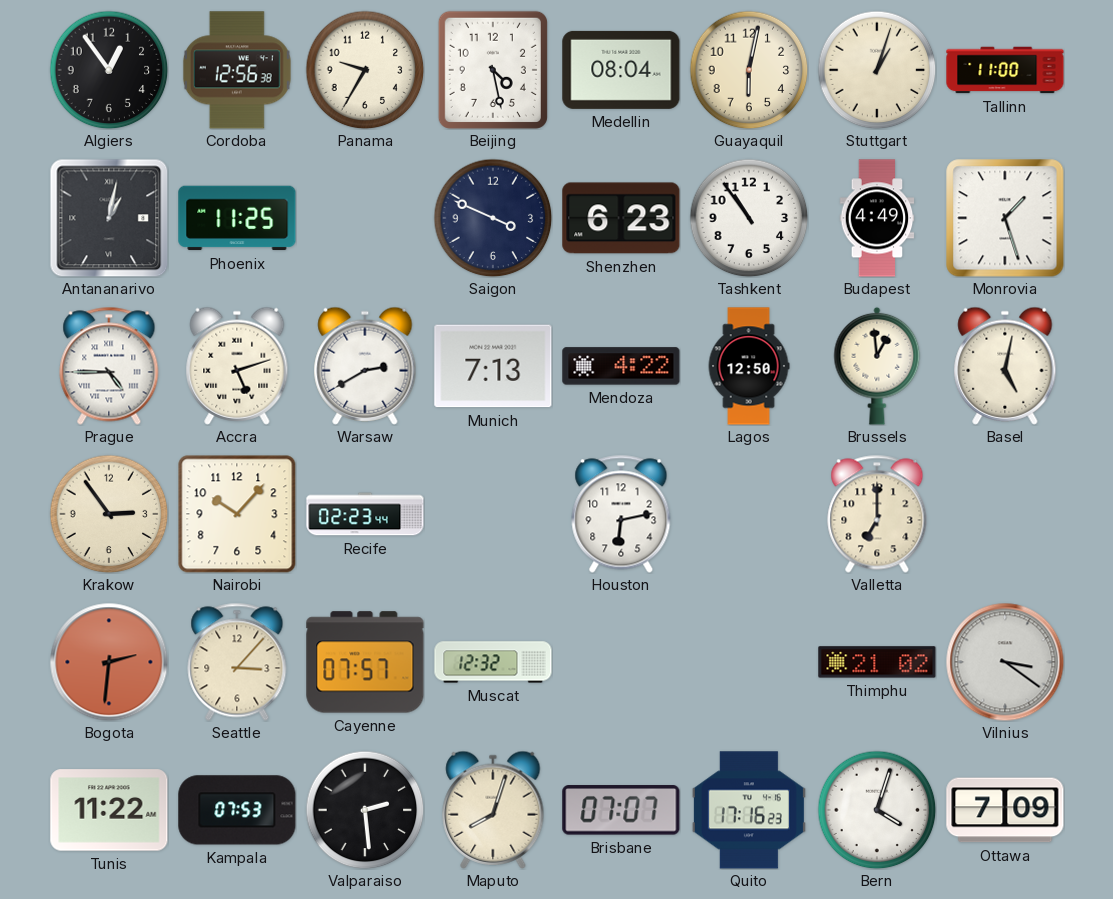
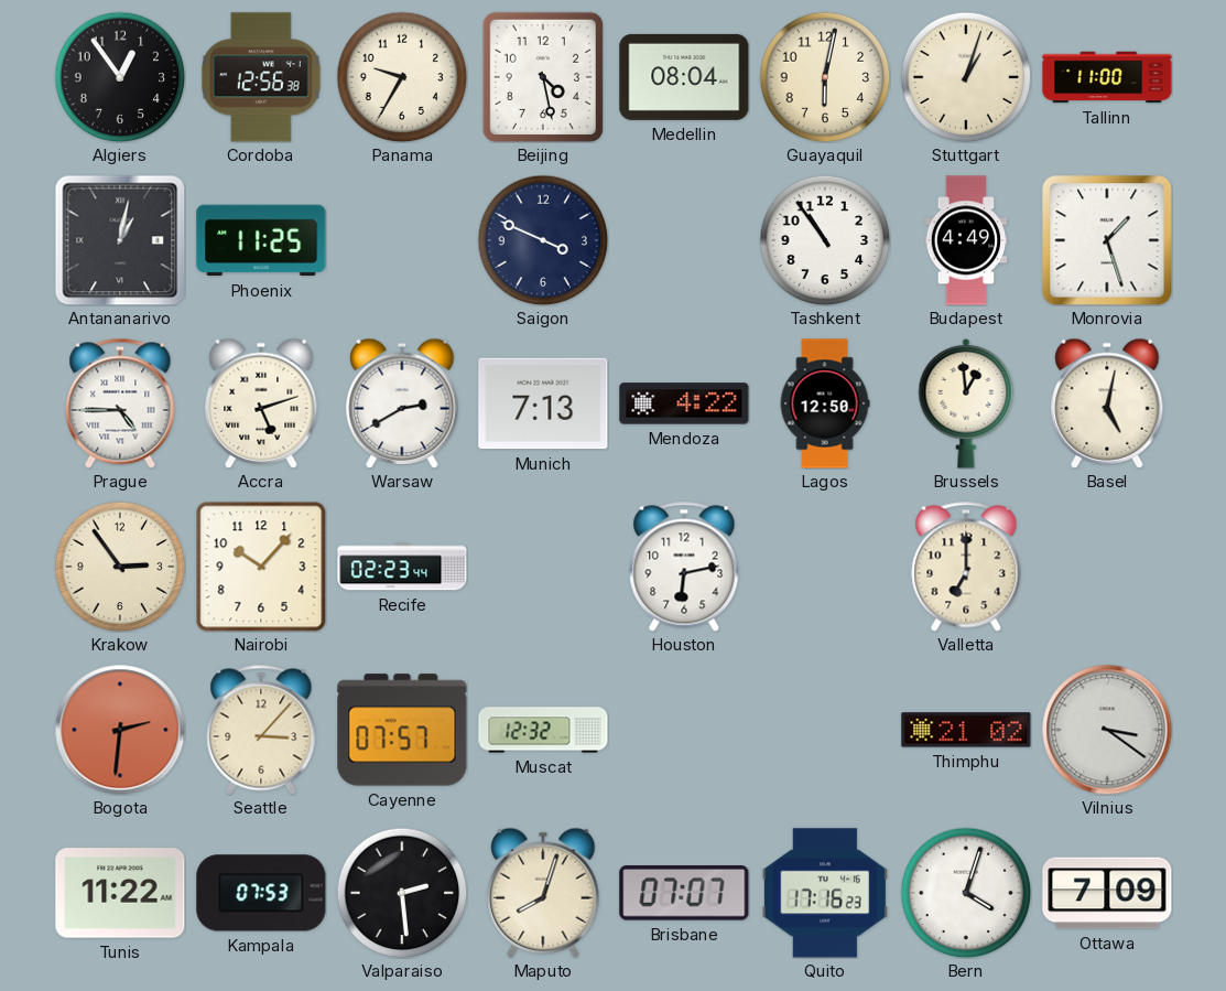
Shenzhen: 6:23 -> none (621, 218)
